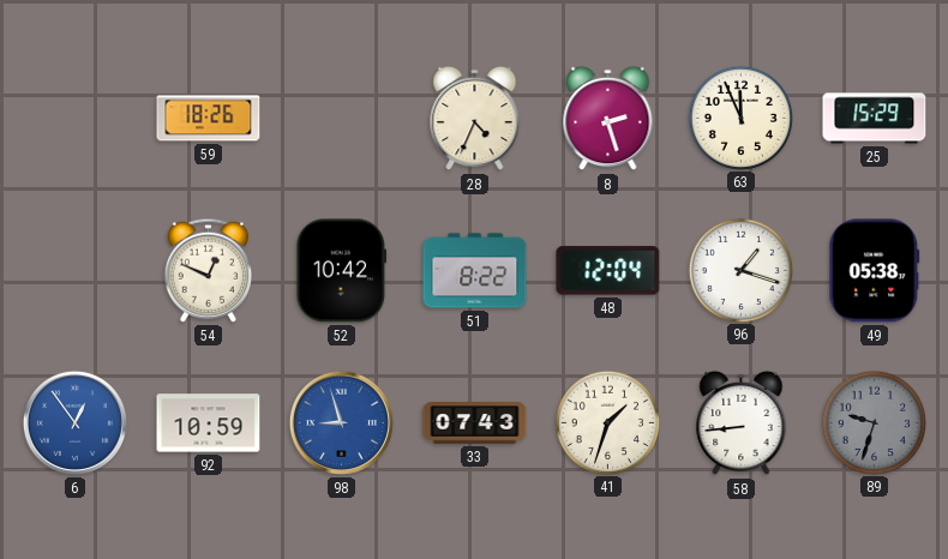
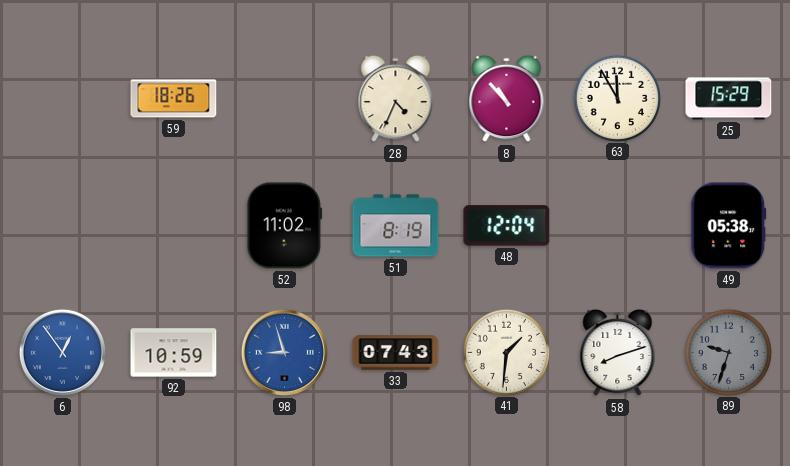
8: 2:27 -> 10:53 (507, 99)
63: 11:56 -> 11:55 (617, 98)
54: 12:49 -> none (208, 270)
52: 10:42 -> 11:02 (285, 226)
51: 8:22 -> 8:19 (396, 226)
96: 1:18 -> none (740, 270)
41: 1:33 -> 1:31 (506, 352)
58: 8:44 -> 8:12 (618, 353)
